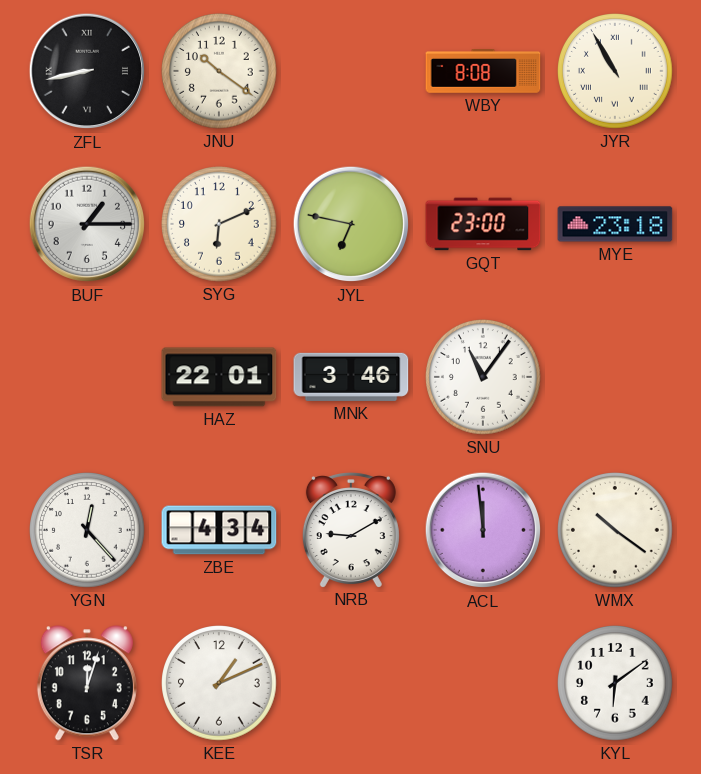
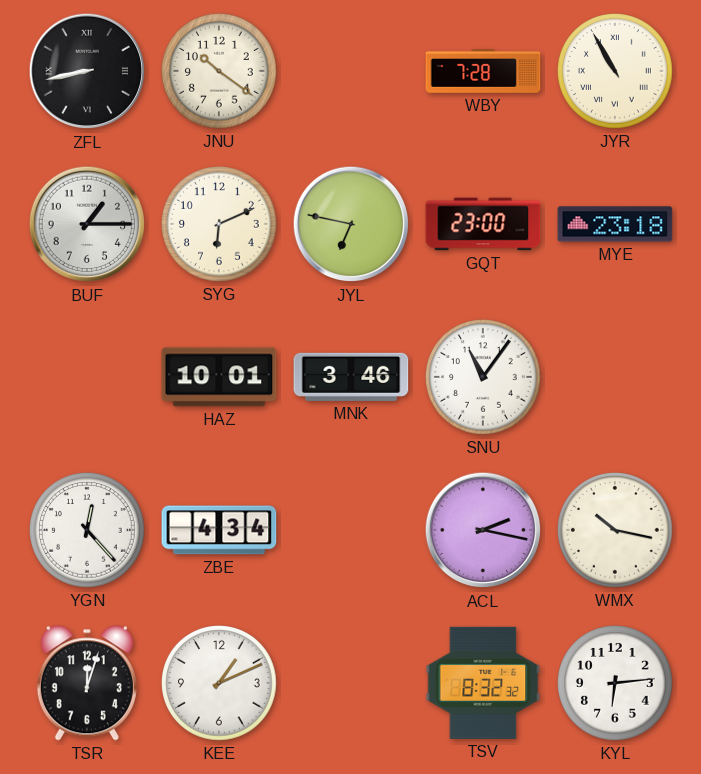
WBY: 8:08 -> 7:28 (483, 71)
HAZ: 22:01 -> 10:01 (219, 377)
NRB: 9:10 -> none (351, 530)
ACL: 11:59 -> 2:17 (483, 530)
WMX: 10:21 -> 10:17 (616, 531)
TSV: none -> 8:32 (483, 683)
KYL: 6:09 -> 6:14 (616, 684)
